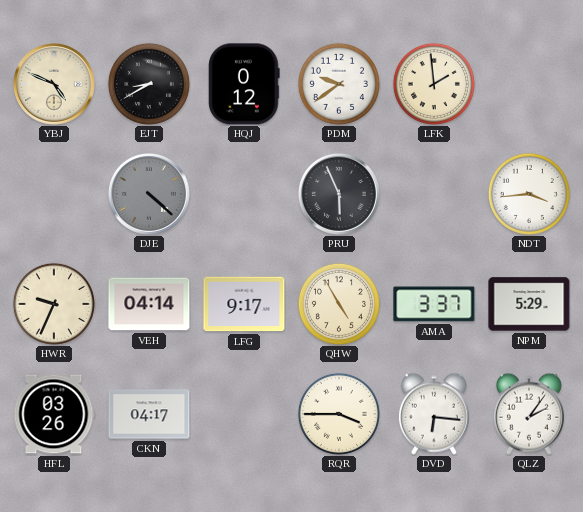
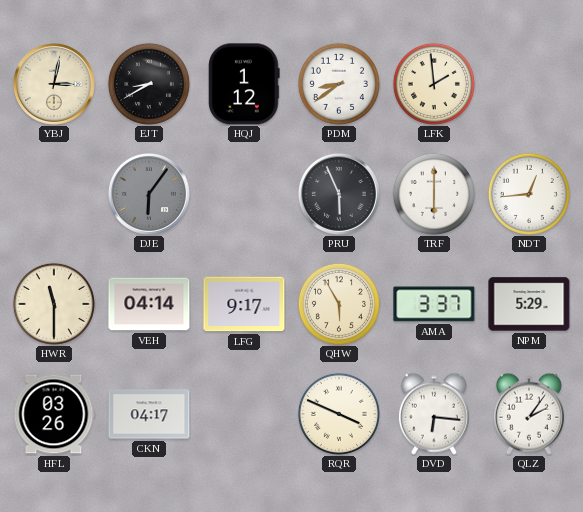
YBJ: 4:49 -> 3:02 (54, 84)
HQJ: 0:12 -> 1:12 (244, 84)
PDM: 9:39 -> 8:39 (339, 84)
DJE: 4:22 -> 6:06 (149, 194)
TRF: none -> 6:00 (434, 194)
NDT: 3:44 -> 12:44 (529, 194)
HWR: 9:34 -> 11:30 (54, 304)
QHW: 4:55 -> 5:55 (339, 304)
RQR: 3:45 -> 3:49 (339, 414)
